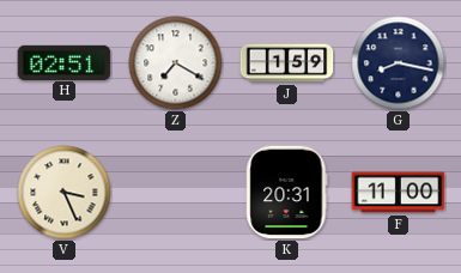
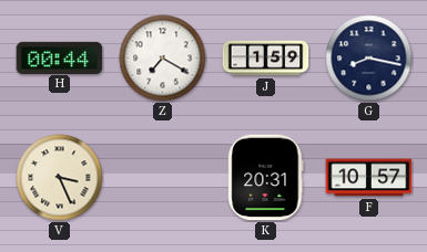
H: 02:51 -> 00:44 (60, 57)
F: 11:00 -> 10:57 (369, 178)
